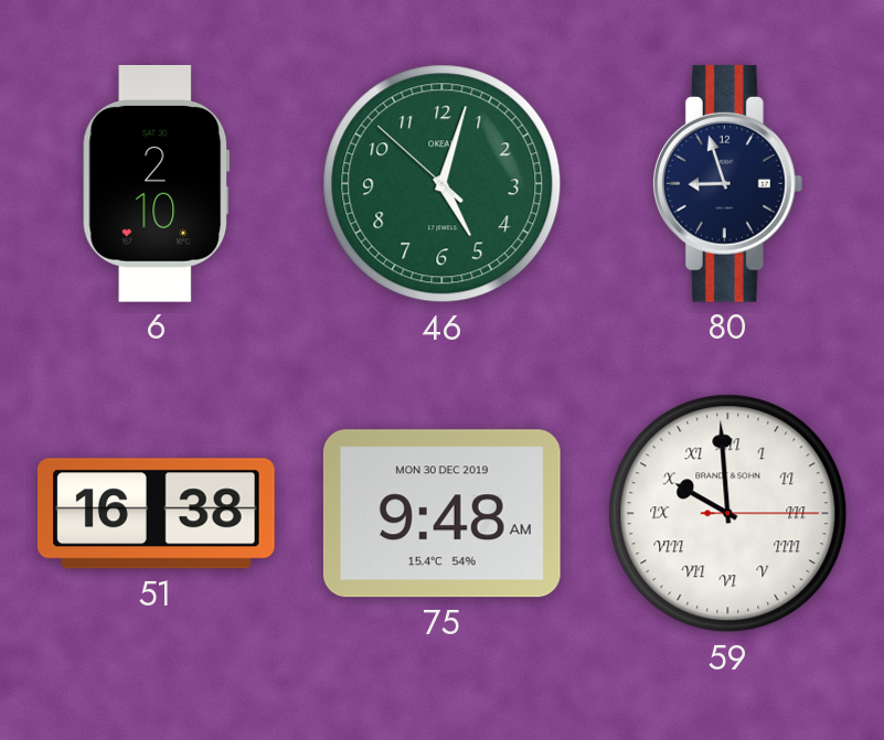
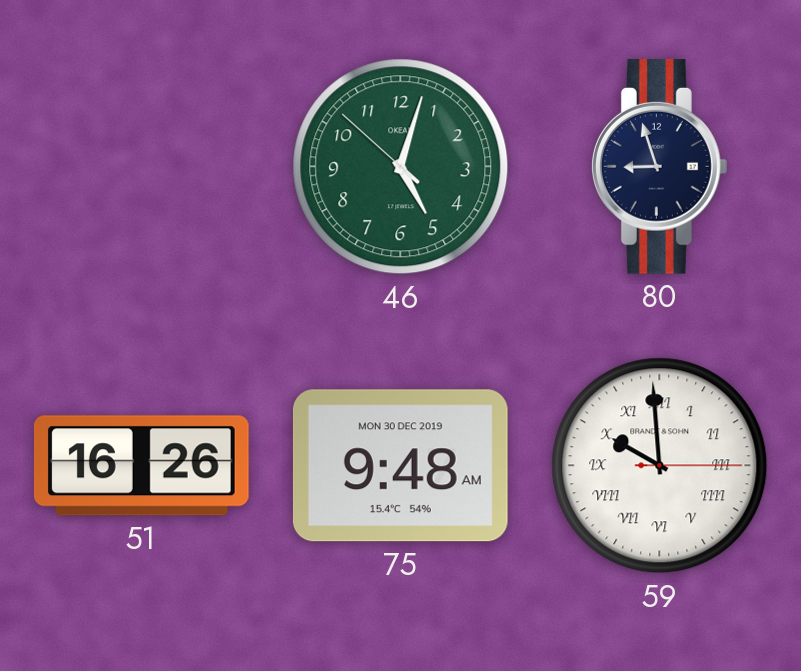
6: 2:10 -> none (156, 183)
51: 16:38 -> 16:26 (141, 466)
